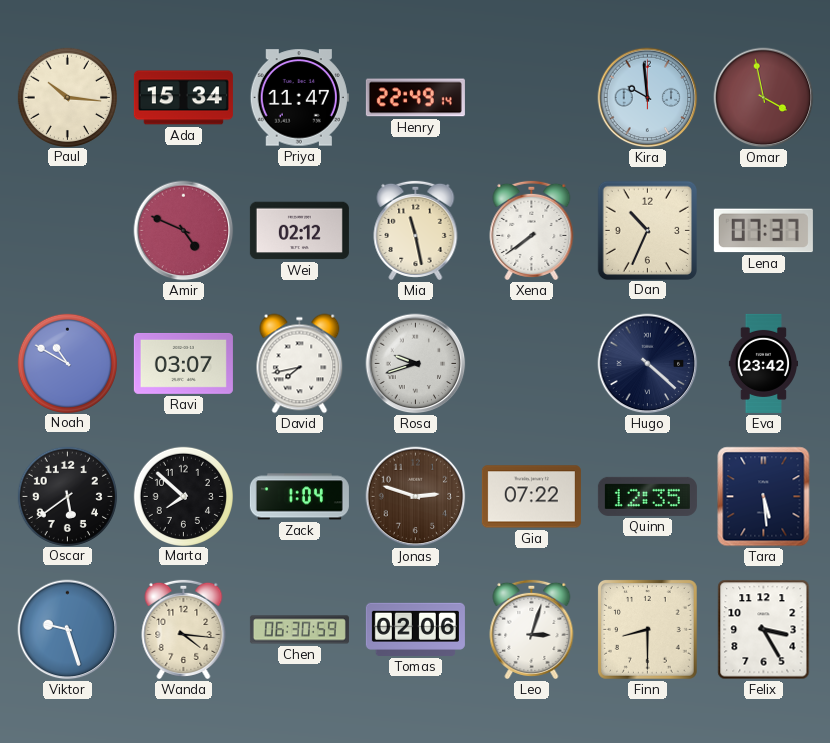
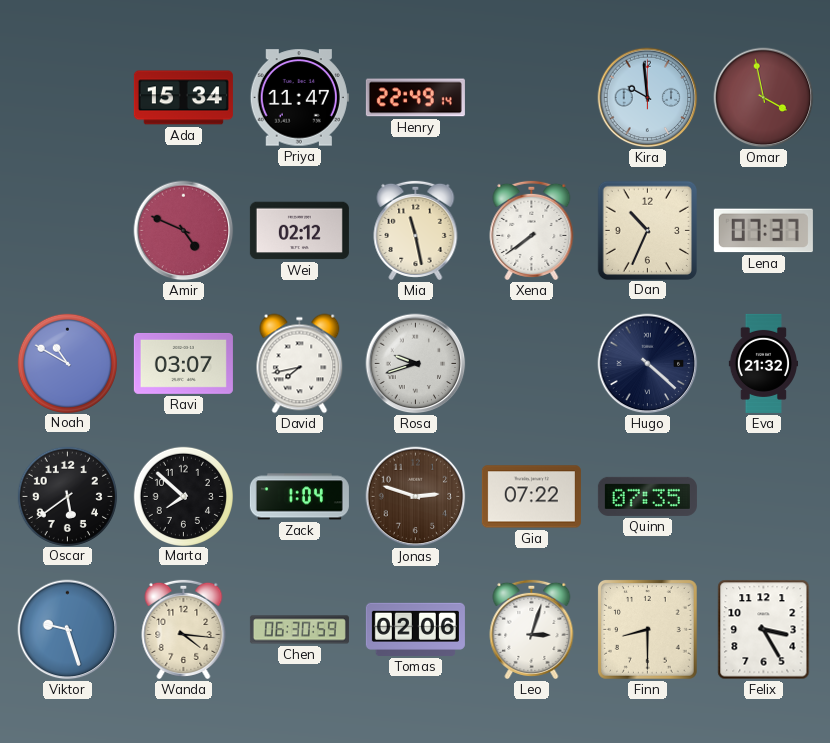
Paul: 10:16 -> none (67, 97)
Eva: 23:42 -> 21:32 (763, 363)
Quinn: 12:35 -> 07:35 (647, 496)
Tara: 5:29 -> none (764, 497)
